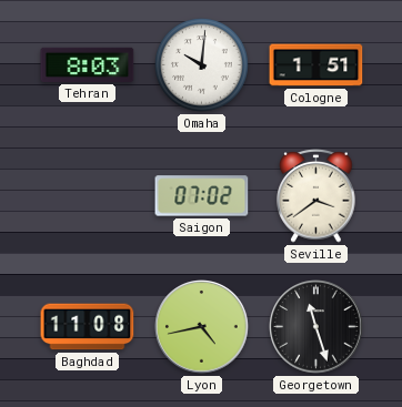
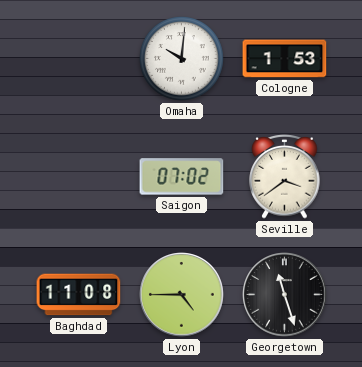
Tehran: 8:03 -> none (88, 64)
Cologne: 1:51 -> 1:53 (285, 59)
Lyon: 4:43 -> 4:45 (182, 295)
